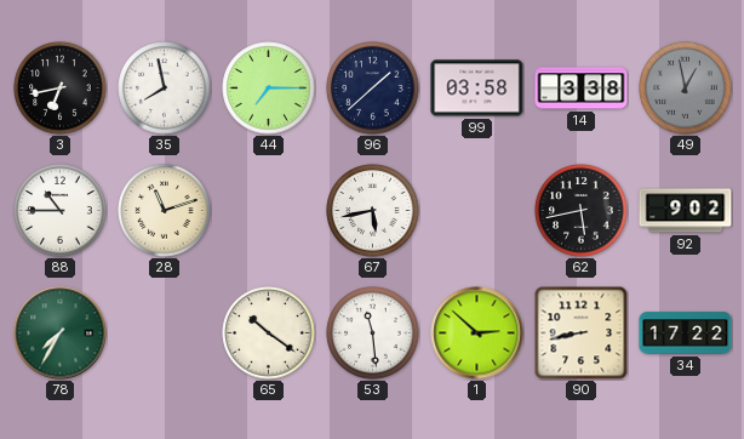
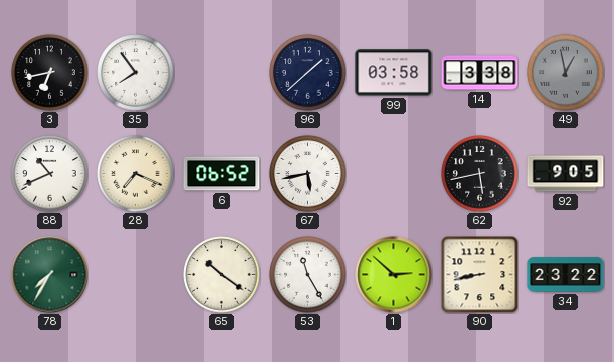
35: 7:58 -> 7:54 (136, 73)
44: 7:15 -> none (269, 89)
88: 10:45 -> 10:41 (50, 174)
28: 11:12 -> 7:19 (136, 174)
6: none -> 06:52 (222, 174)
92: 9:02 -> 9:05 (566, 174)
53: 11:29 -> 11:25 (308, 275)
34: 17:22 -> 23:22 (566, 275)
